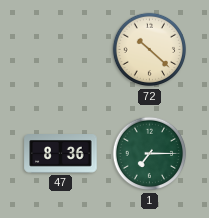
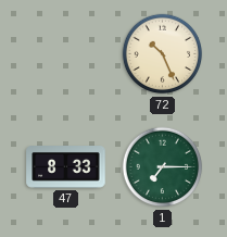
72: 10:22 -> 10:26 (163, 54)
47: 8:36 -> 8:33 (66, 167)
